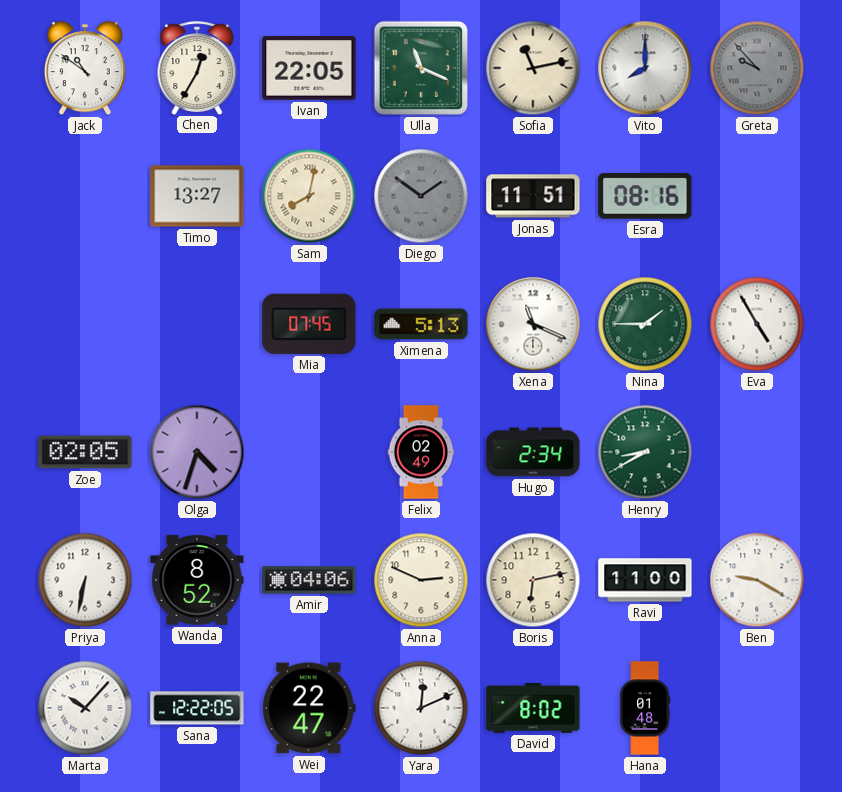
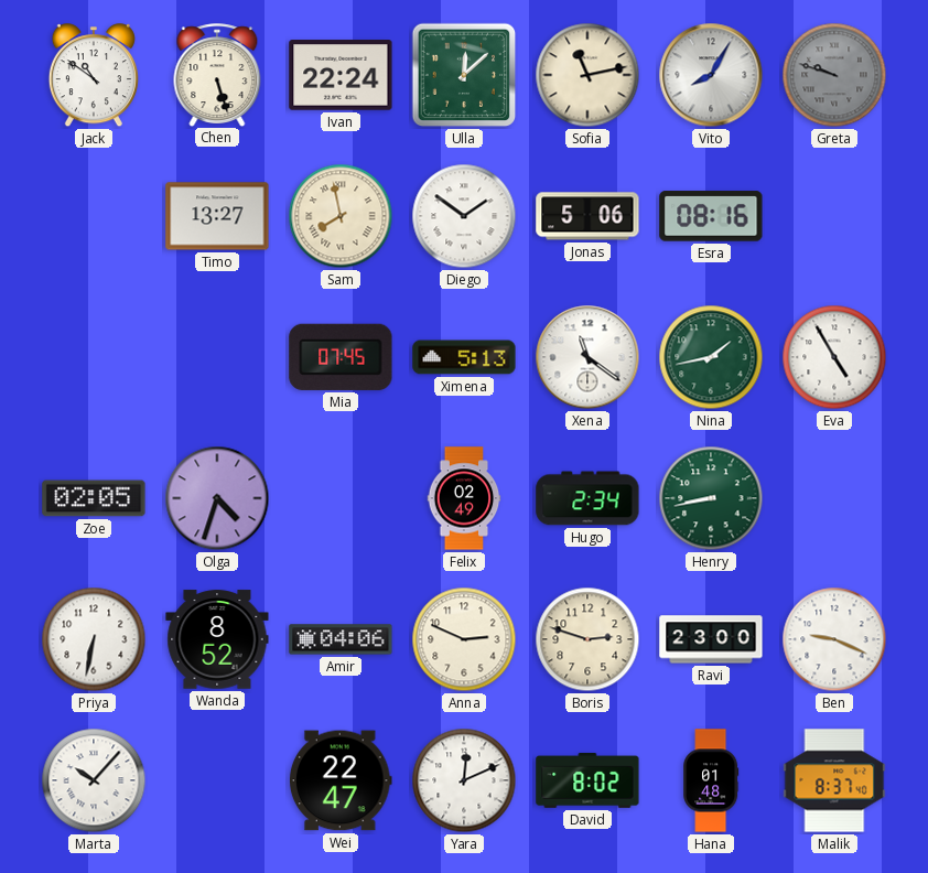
Chen: 12:35 -> 5:27 (217, 75)
Ivan: 22:05 -> 22:24 (341, 75)
Ulla: 11:19 -> 12:08 (464, 75)
Vito: 8:00 -> 8:05 (711, 75)
Greta: 9:53 -> 9:48 (834, 75)
Sam: 8:02 -> 7:58 (341, 216)
Diego dial: grey -> white (464, 216)
Jonas: 11:51 -> 5:06 (587, 216)
Xena: 11:19 -> 11:21 (587, 357)
Nina: 1:45 -> 1:43 (711, 357)
Henry: 8:40 -> 8:43 (711, 498)
Boris: 6:13 -> 2:48 (587, 639)
Ravi: 11:00 -> 23:00 (711, 639)
Ben: 9:20 -> 9:19 (834, 639)
Sana: 12:22 -> none (197, 708)
Malik: none -> 8:37 (834, 780)
